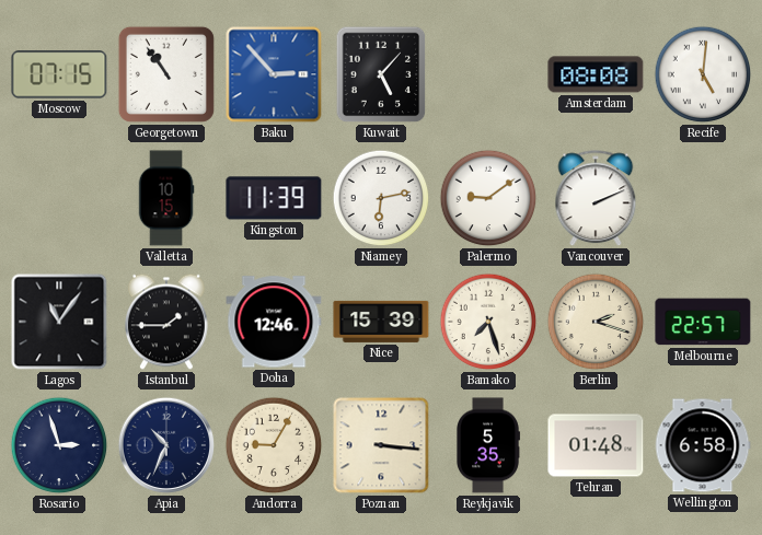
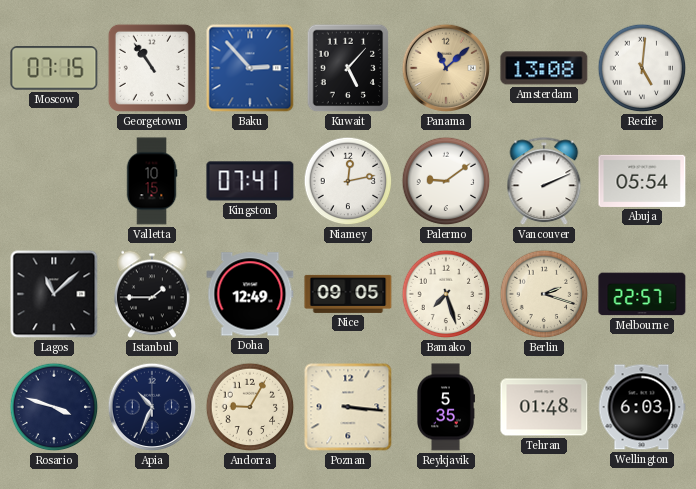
Panama: none -> 11:08 (446, 68)
Amsterdam: 08:08 -> 13:08 (544, 68)
Kingston: 11:39 -> 07:41 (250, 181)
Niamey: 6:13 -> 12:13 (348, 181)
Abuja: none -> 05:54 (642, 181)
Lagos: 11:06 -> 11:08 (54, 294)
Doha: 12:46 -> 12:49 (250, 294)
Nice: 15:39 -> 09:05 (348, 294)
Rosario: 2:57 -> 3:48 (54, 407)
Wellington: 6:58 -> 6:03 (642, 407)
